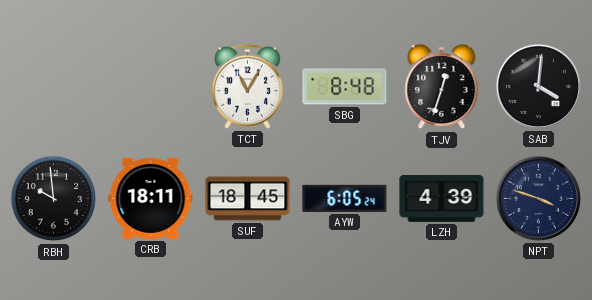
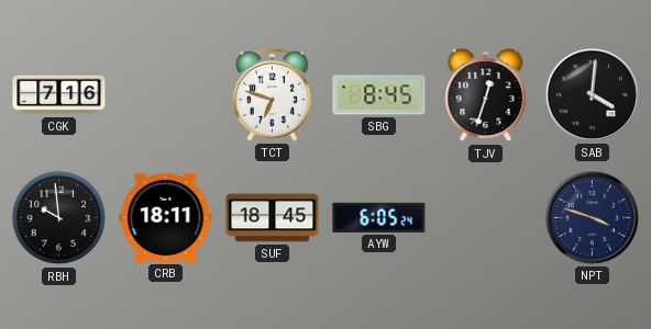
CGK: none -> 7:16 (59, 95)
TCT: 11:05 -> 6:48 (272, 94)
SBG: 8:48 -> 8:45 (379, 95)
LZH: 4:39 -> none (442, 199)
